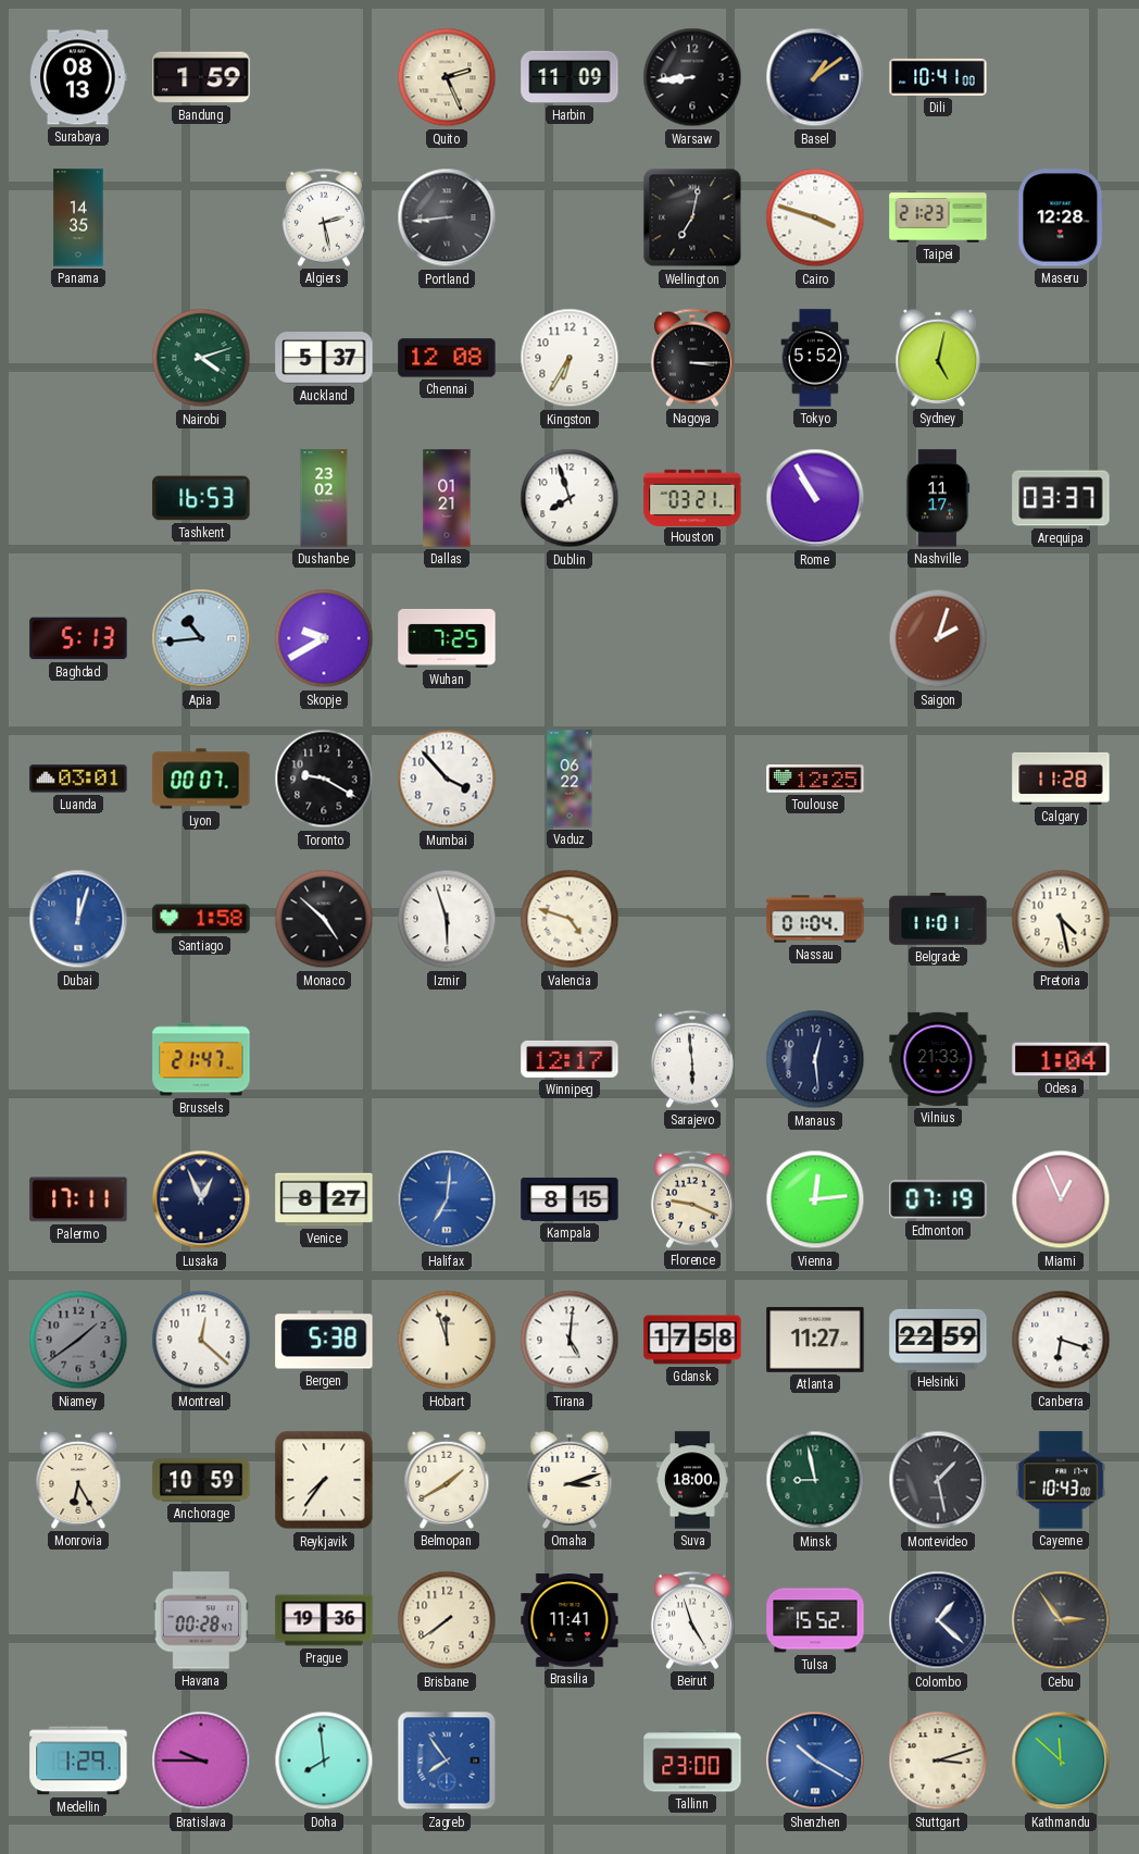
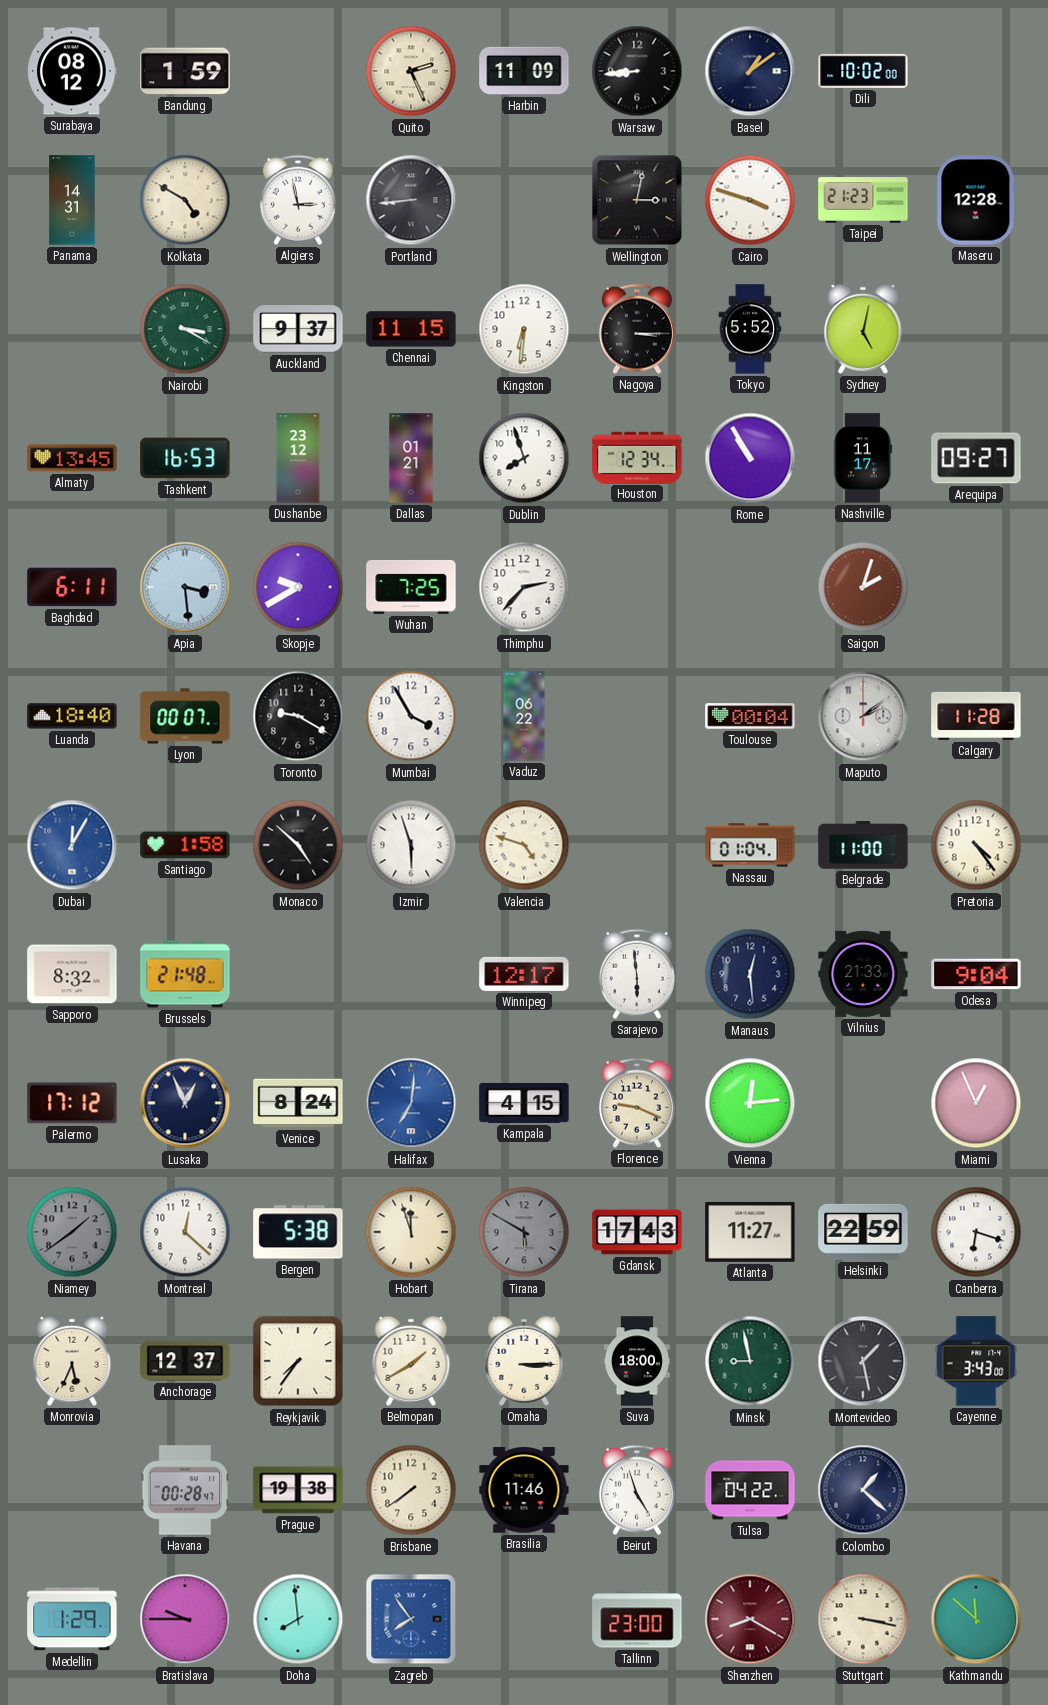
Surabaya: 08:13 -> 08:12 (72, 71)
Dili: 10:41 -> 10:02 (863, 71)
Panama: 14:35 -> 14:31 (72, 200)
Kolkata: none -> 4:50 (185, 200)
Algiers: 2:28 -> 2:58 (298, 200)
Wellington: 7:02 -> 3:02 (637, 200)
Nairobi: 4:12 -> 3:20 (185, 329)
Auckland: 5:37 -> 9:37 (298, 329)
Chennai: 12:08 -> 11:15 (411, 329)
Kingston: 6:35 -> 6:31 (524, 329)
Almaty: none -> 13:45 (72, 458)
Dushanbe: 23:02 -> 23:12 (298, 458)
Houston: 03:21 -> 12:34 (637, 457)
Arequipa: 03:37 -> 09:27 (976, 458)
Baghdad: 5:13 -> 6:11 (72, 587)
Apia: 10:44 -> 3:29 (185, 587)
Thimphu: none -> 2:37 (524, 587)
Luanda: 03:01 -> 18:40 (72, 716)
Mumbai: 3:53 -> 3:55 (411, 716)
Toulouse: 12:25 -> 00:04 (750, 716)
Maputo: none -> 2:09 (863, 716)
Dubai: 12:03 -> 12:05 (72, 845)
Belgrade: 11:01 -> 11:00 (863, 845)
Pretoria: 4:28 -> 4:24 (976, 845)
Sapporo: none -> 8:32 (72, 974)
Brussels: 21:47 -> 21:48 (185, 974)
Odesa: 1:04 -> 9:04 (976, 974)
Palermo: 17:11 -> 17:12 (72, 1103)
Venice: 8:27 -> 8:24 (298, 1103)
Kampala: 8:15 -> 4:15 (524, 1103)
Edmonton: 07:19 -> none (938, 1199)
Tirana: 5:01 -> 5:50 (524, 1232)
Tirana dial: white -> grey (524, 1232)
Gdansk: 17:58 -> 17:43 (637, 1232)
Monrovia: 6:25 -> 5:34 (72, 1361)
Anchorage: 10:59 -> 12:37 (185, 1361)
Omaha: 3:12 -> 3:15 (524, 1361)
Cayenne: 10:43 -> 3:43 (976, 1361)
Prague: 19:36 -> 19:38 (298, 1490)
Brasilia: 11:41 -> 11:46 (524, 1490)
Tulsa: 15:52 -> 04:22 (750, 1490)
Cebu: 2:54 -> none (1061, 1620)
Shenzhen: 10:20 -> 8:20 (750, 1619)
Shenzhen dial: blue -> burgundy (750, 1619)
Stuttgart: 3:12 -> 3:17 (863, 1619)
